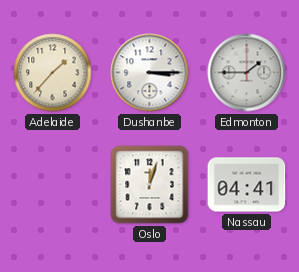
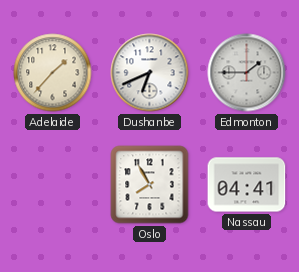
Dushanbe: 3:15 -> 6:41 (150, 73)
Oslo: 12:03 -> 7:55 (150, 185)
